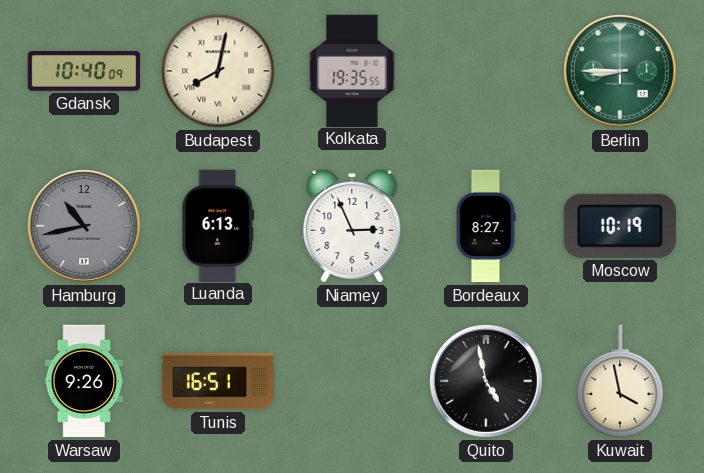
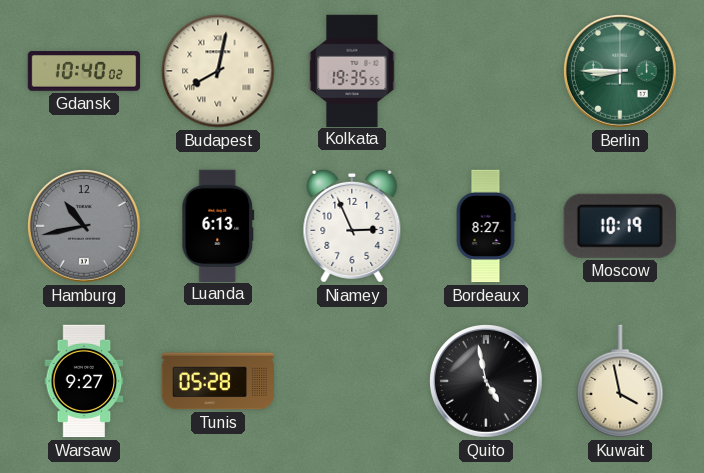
Gdansk: 10:40:09 -> 10:40:02 (84, 71)
Warsaw: 9:26 -> 9:27 (84, 381)
Tunis: 16:51 -> 05:28 (217, 381)
